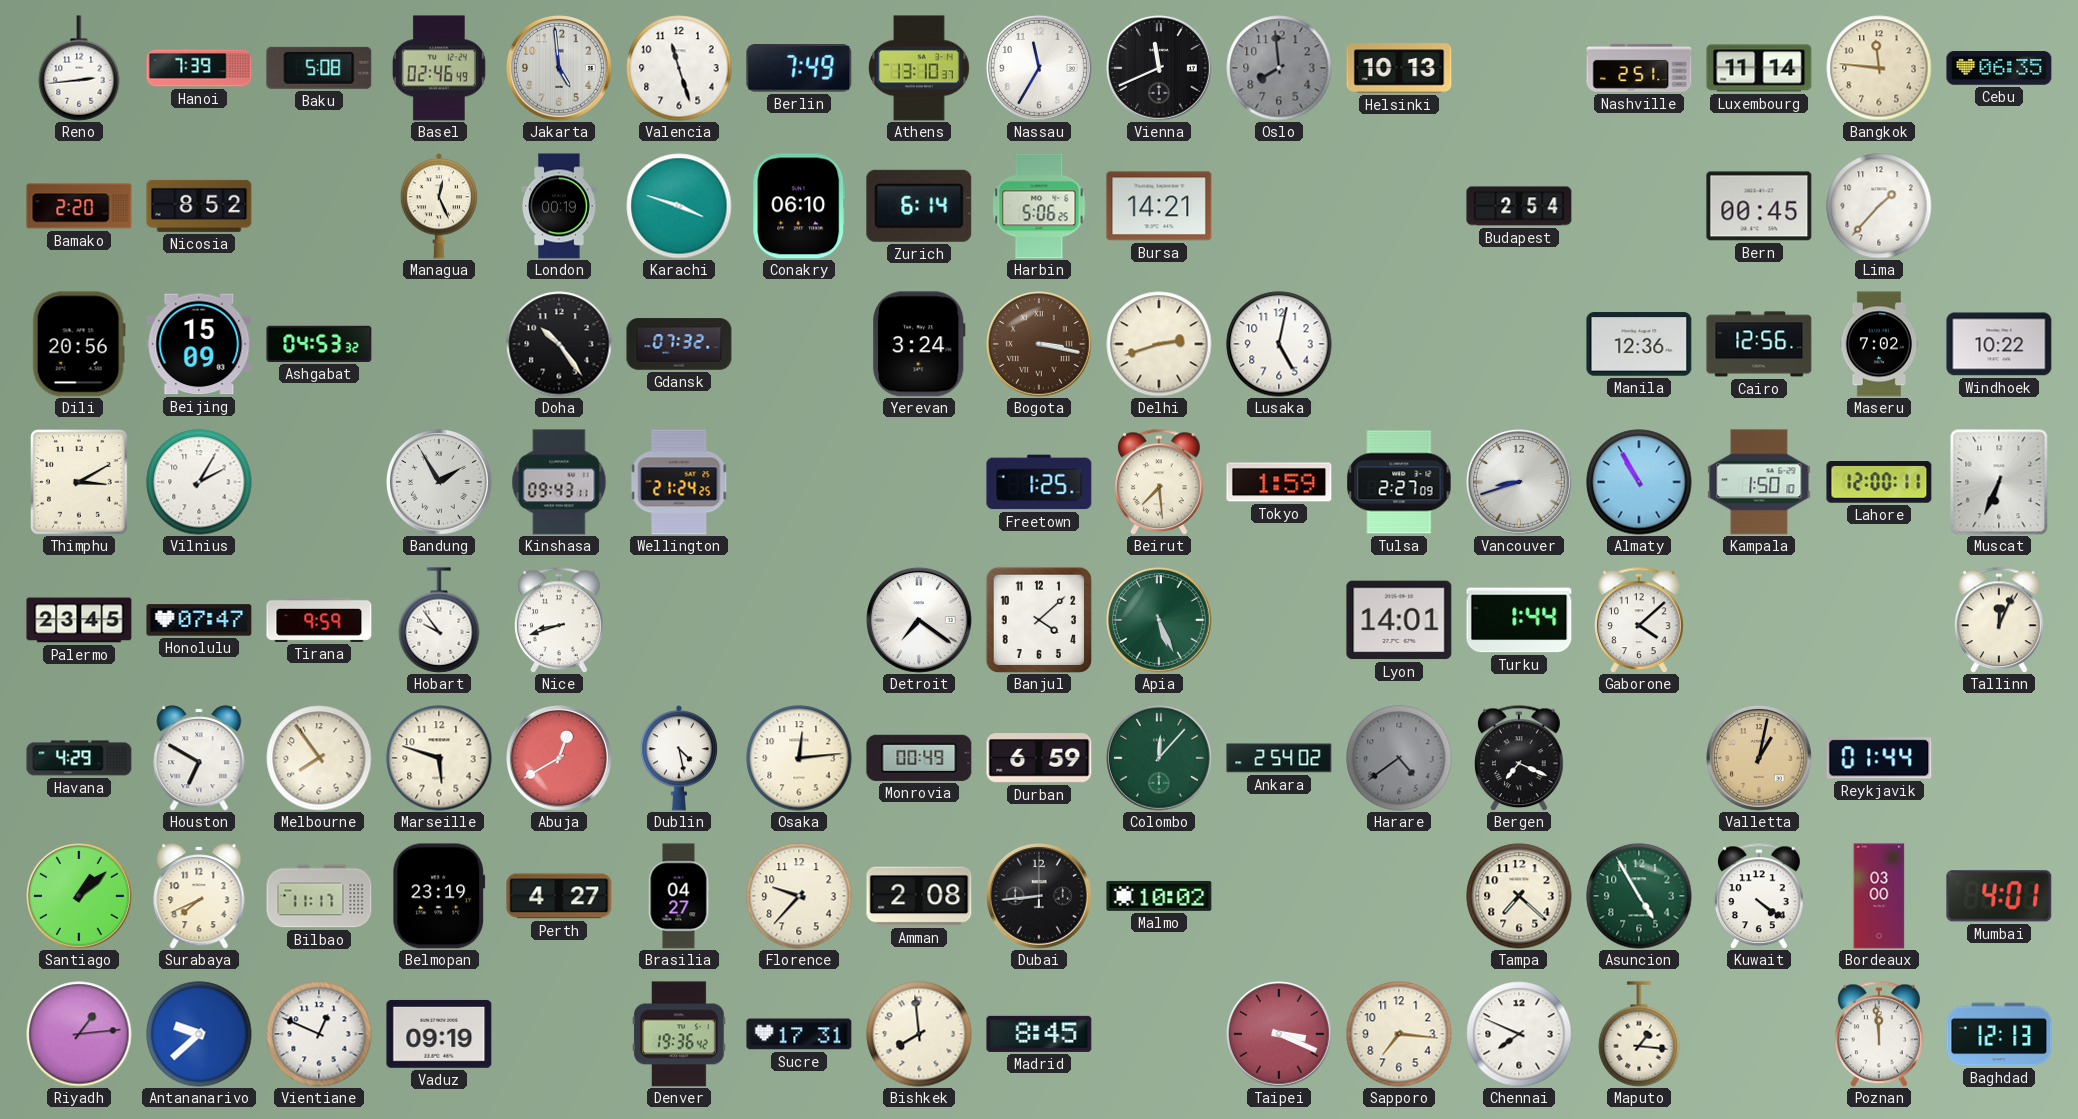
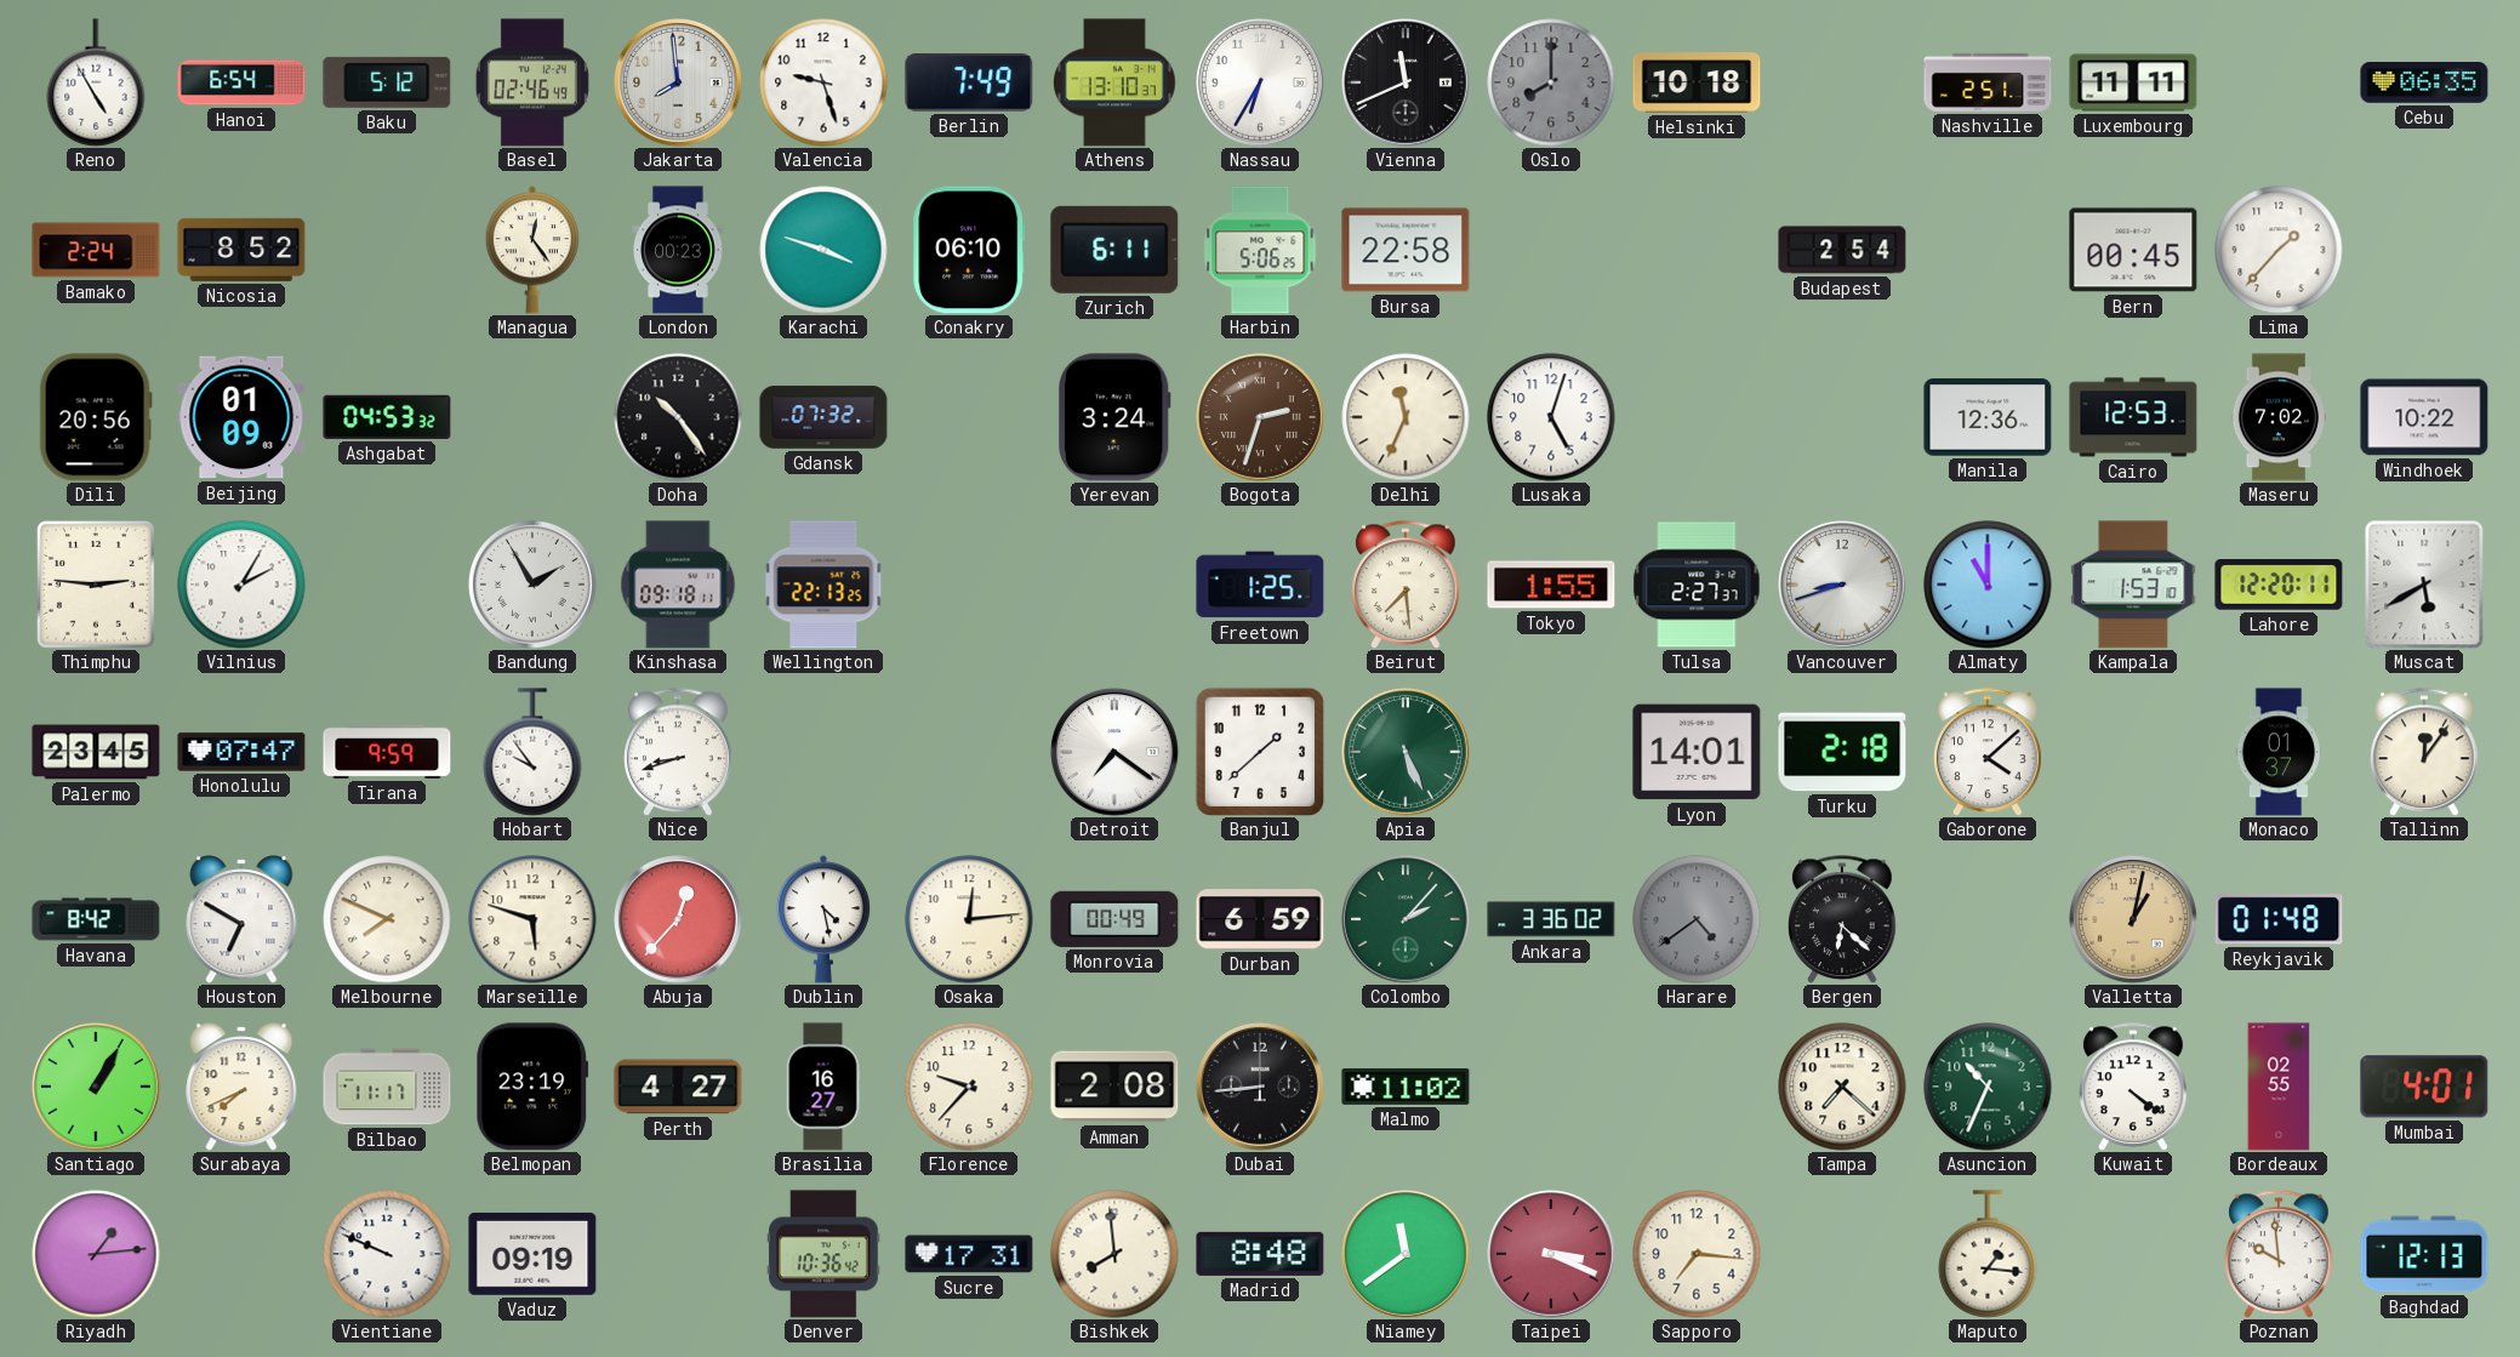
Reno: 2:44 -> 4:55 (96, 82)
Hanoi: 7:39 -> 6:54 (241, 82)
Baku: 5:08 -> 5:12 (387, 82)
Jakarta: 4:59 -> 7:59 (679, 84)
Valencia: 11:27 -> 9:27 (823, 82)
Nassau: 11:35 -> 6:35 (1261, 84)
Oslo: 7:59 -> 8:00 (1551, 82)
Helsinki: 10:13 -> 10:18 (1697, 82)
Luxembourg: 11:14 -> 11:11 (2133, 82)
Bangkok: 11:46 -> none (1879, 68)
Bamako: 2:20 -> 2:24 (96, 250)
Managua: 12:26 -> 12:24 (532, 250)
London: 00:19 -> 00:23 (678, 250)
Zurich: 6:14 -> 6:11 (1114, 250)
Bursa: 14:21 -> 22:58 (1406, 250)
Beijing: 15:09 -> 01:09 (241, 417)
Bogota: 3:17 -> 2:33 (1261, 418)
Delhi: 2:42 -> 11:34 (1406, 417)
Lusaka: 5:02 -> 5:03 (1551, 417)
Cairo: 12:56 -> 12:53 (2133, 417)
Thimphu: 3:10 -> 2:46 (96, 586)
Kinshasa: 09:43 -> 09:18 (678, 585)
Wellington: 21:24 -> 22:13 (823, 585)
Tokyo: 1:59 -> 1:55 (1551, 585)
Tulsa: 2:27:09 -> 2:27:37 (1697, 585)
Almaty: 10:55 -> 11:00 (1988, 585)
Kampala: 1:50 -> 1:53 (2133, 585)
Lahore: 12:00 -> 12:20 (2279, 585)
Muscat: 6:34 -> 5:40 (2424, 585)
Banjul: 4:08 -> 1:38 (1260, 752)
Turku: 1:44 -> 2:18 (1842, 752)
Monaco: none -> 01:37 (2279, 752)
Tallinn: 12:04 -> 12:06 (2425, 752)
Havana: 4:29 -> 8:42 (96, 919)
Melbourne: 7:54 -> 7:49 (387, 919)
Abuja: 12:40 -> 12:37 (679, 920)
Colombo: 12:07 -> 2:07 (1407, 920)
Ankara: 2:54 -> 3:36 (1551, 919)
Bergen: 7:19 -> 6:22 (1843, 919)
Reykjavik: 01:44 -> 01:48 (2279, 919)
Santiago: 1:08 -> 1:05 (97, 1088)
Brasilia: 04:27 -> 16:27 (823, 1087)
Malmo: 10:02 -> 11:02 (1406, 1087)
Asuncion: 4:55 -> 10:34 (1988, 1087)
Bordeaux: 03:00 -> 02:55 (2279, 1087)
Antananarivo: 9:38 -> none (199, 1034)
Vientiane: 12:49 -> 9:49 (387, 1254)
Denver: 19:36 -> 10:36 (825, 1254)
Madrid: 8:45 -> 8:48 (1260, 1254)
Niamey: none -> 11:39 (1407, 1255)
Chennai: 7:49 -> none (1519, 1034)
Poznan: 11:59 -> 9:59 (2280, 1254)
